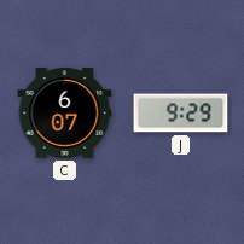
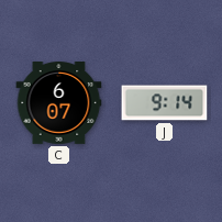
J: 9:29 -> 9:14 (165, 103)
